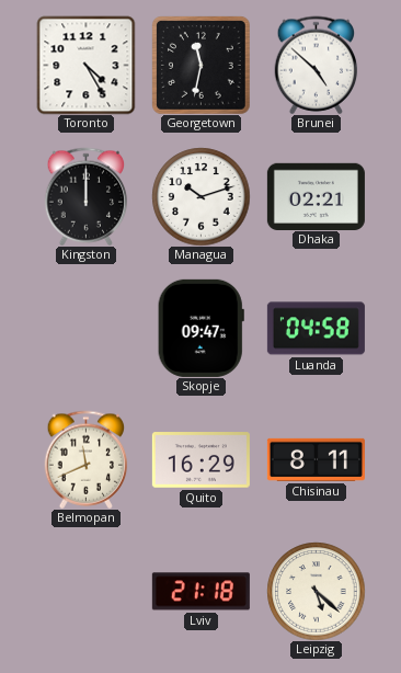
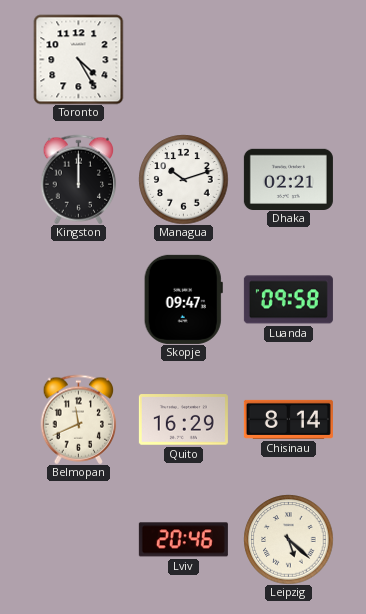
Georgetown: 11:32 -> none (202, 66)
Brunei: 4:52 -> none (317, 65)
Luanda: 04:58 -> 09:58 (288, 300)
Chisinau: 8:11 -> 8:14 (288, 419)
Lviv: 21:18 -> 20:46 (183, 540)
